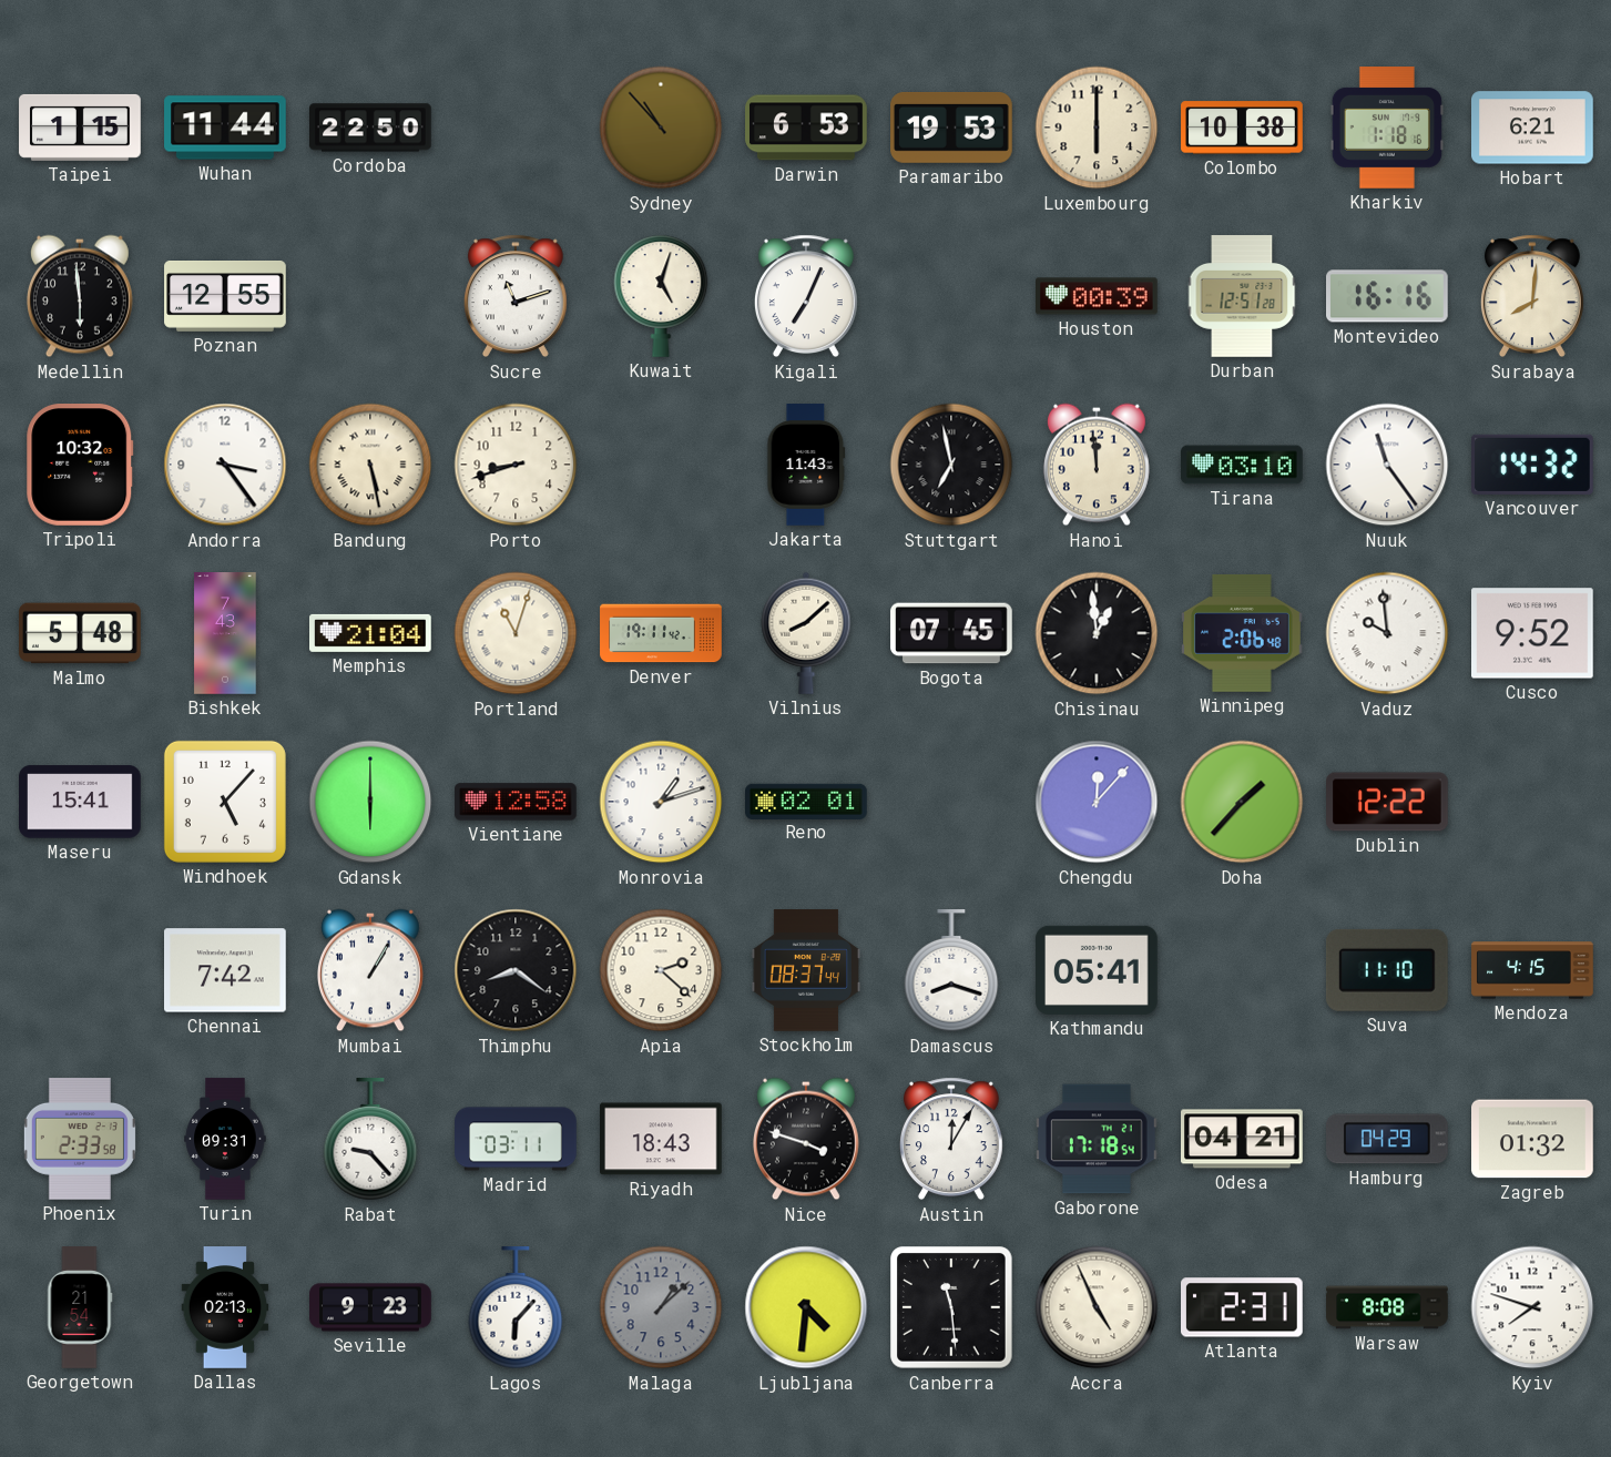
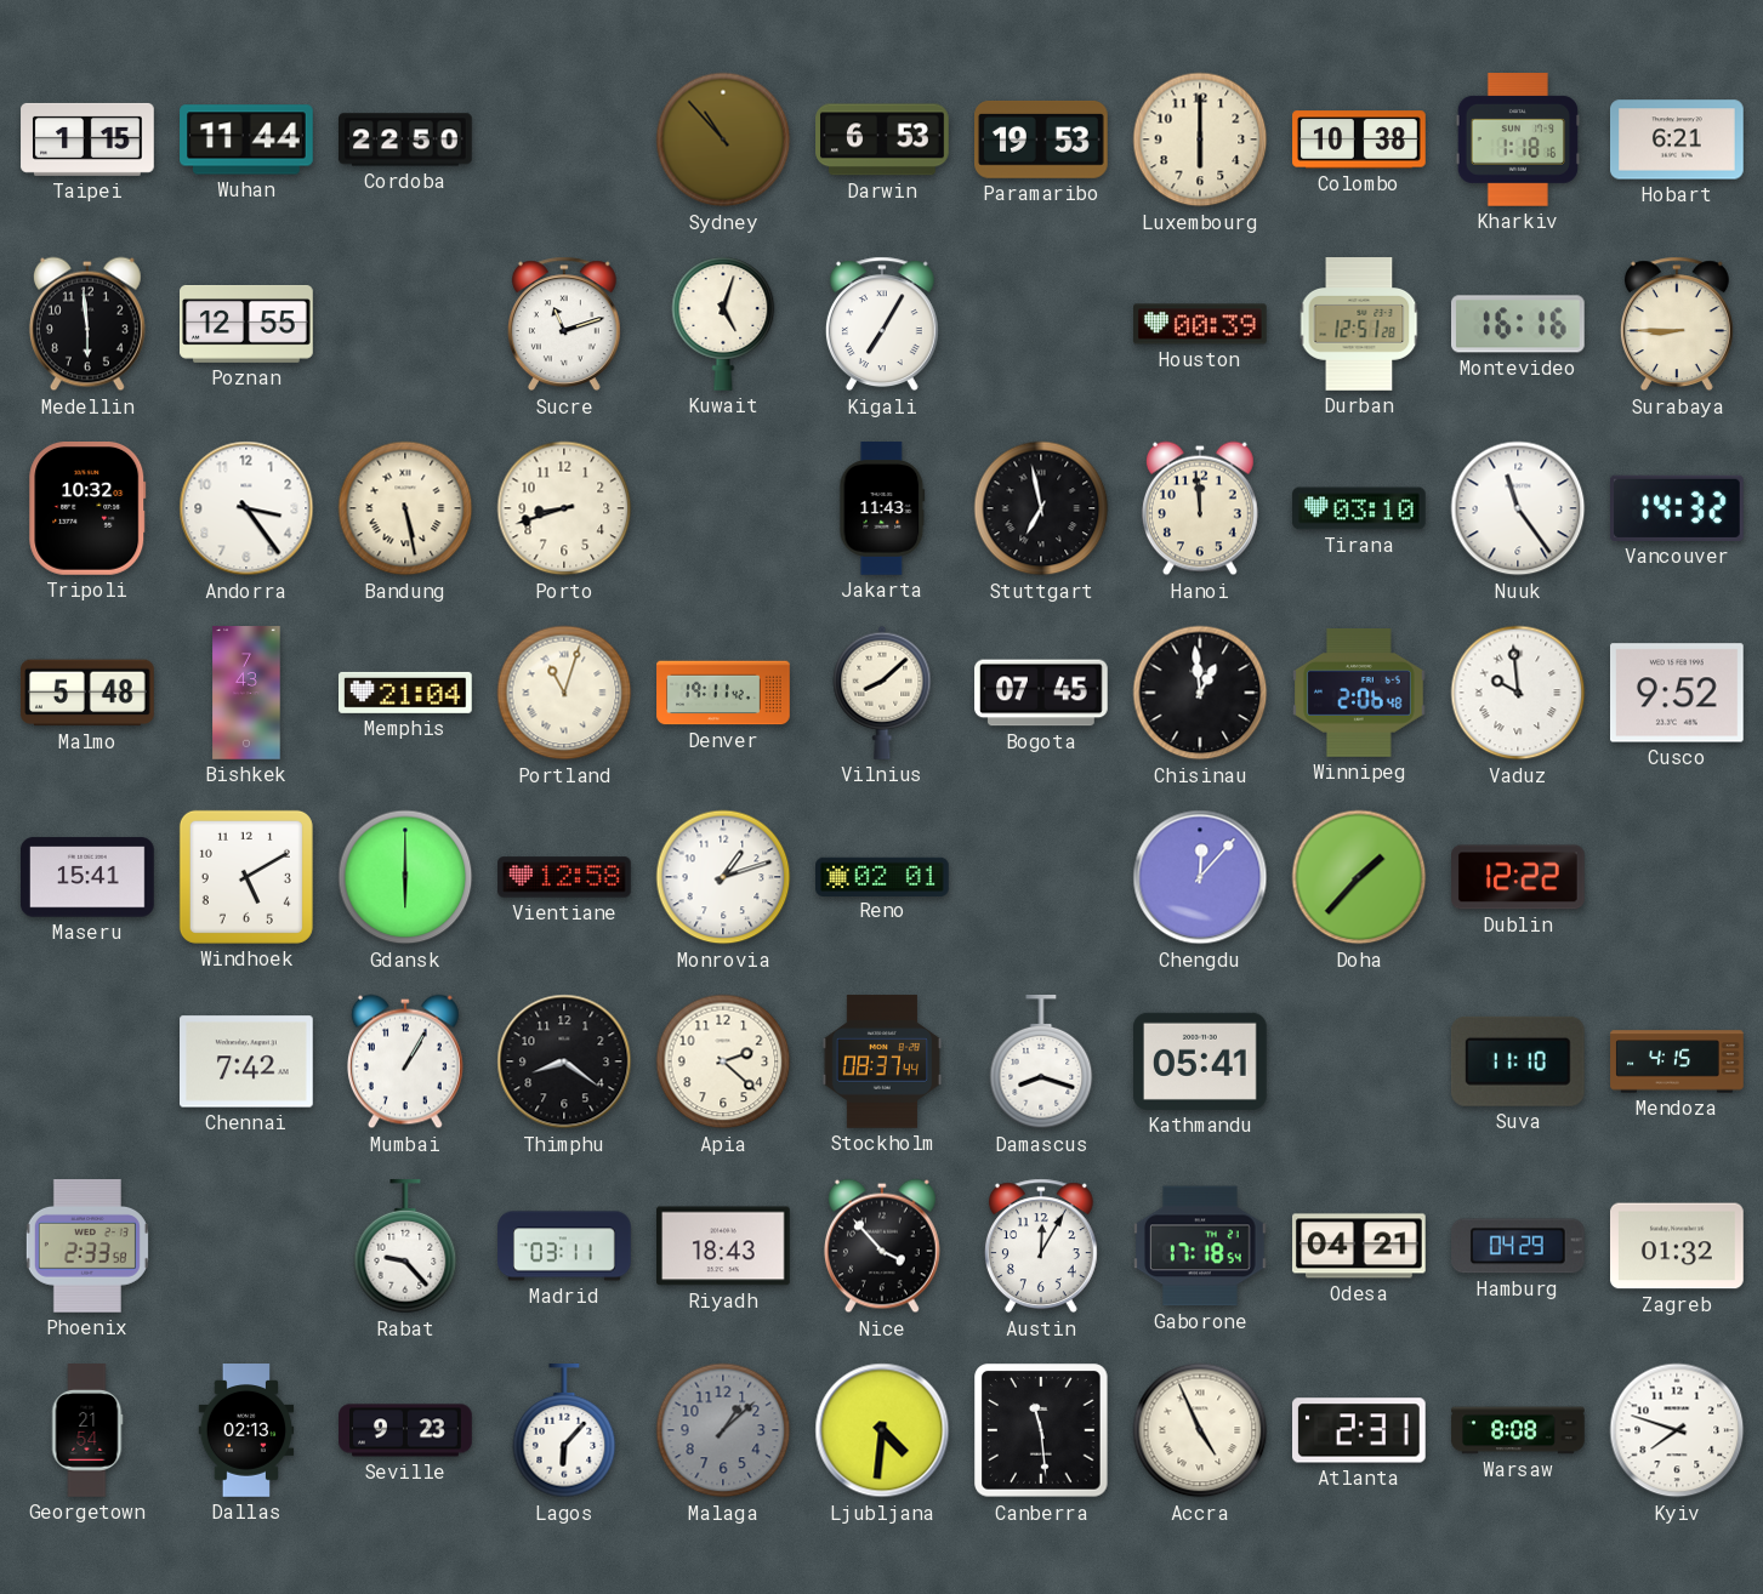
Kigali: 7:04 -> 7:05 (882, 324)
Surabaya: 8:01 -> 8:45 (1677, 324)
Windhoek: 5:07 -> 5:10 (246, 877)
Turin: 09:31 -> none (225, 1139)
Nice: 3:48 -> 3:53 (882, 1246)
